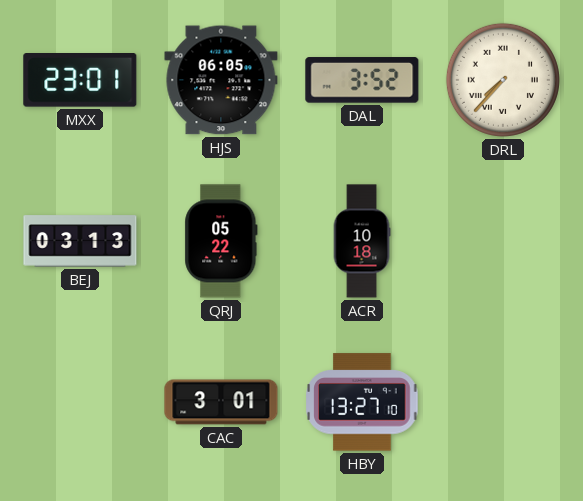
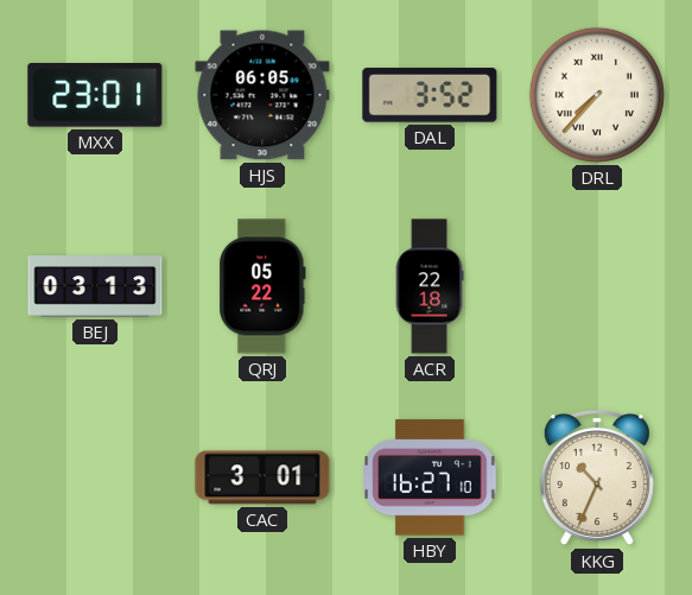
ACR: 10:18 -> 22:18 (430, 286)
HBY: 13:27 -> 16:27 (430, 477)
KKG: none -> 10:34 (597, 479)
